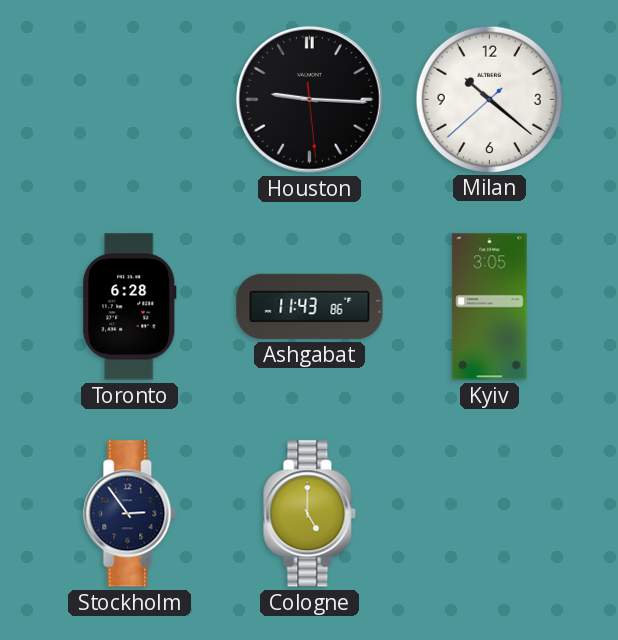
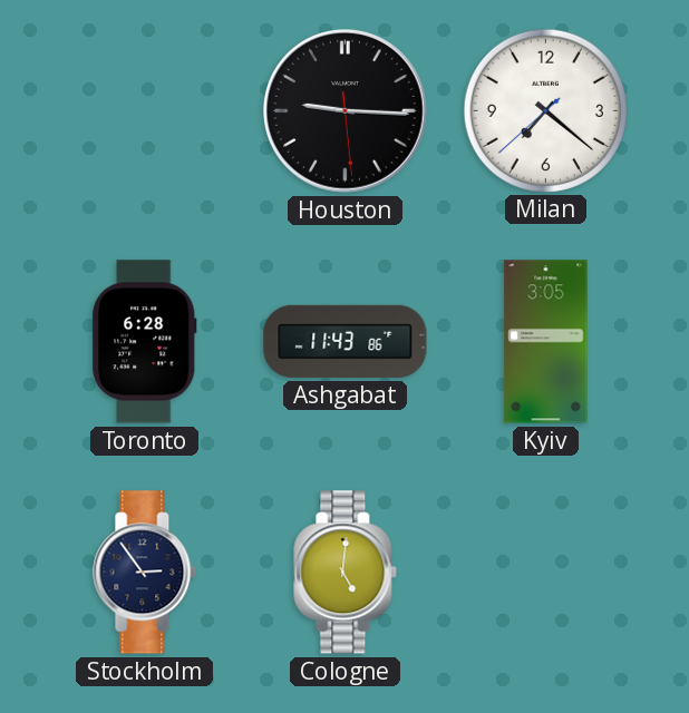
Milan: 10:21 -> 7:21 (545, 110)
Cologne: 5:00 -> 5:01 (346, 573)
